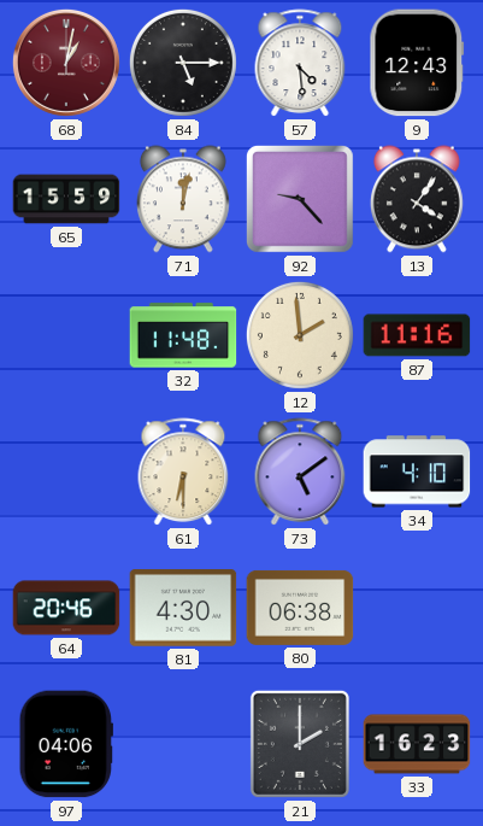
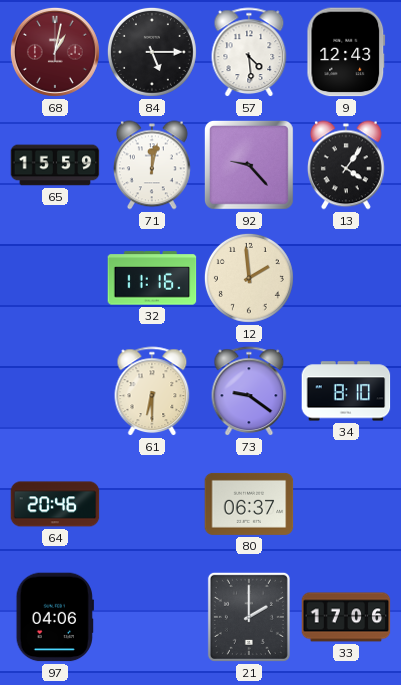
32: 11:48 -> 11:16 (152, 278)
87: 11:16 -> none (417, 335)
73: 5:09 -> 9:21 (249, 392)
34: 4:10 -> 8:10 (346, 391)
81: 4:30 -> none (183, 608)
80: 06:38 -> 06:37 (249, 504)
33: 16:23 -> 17:06 (346, 617)
